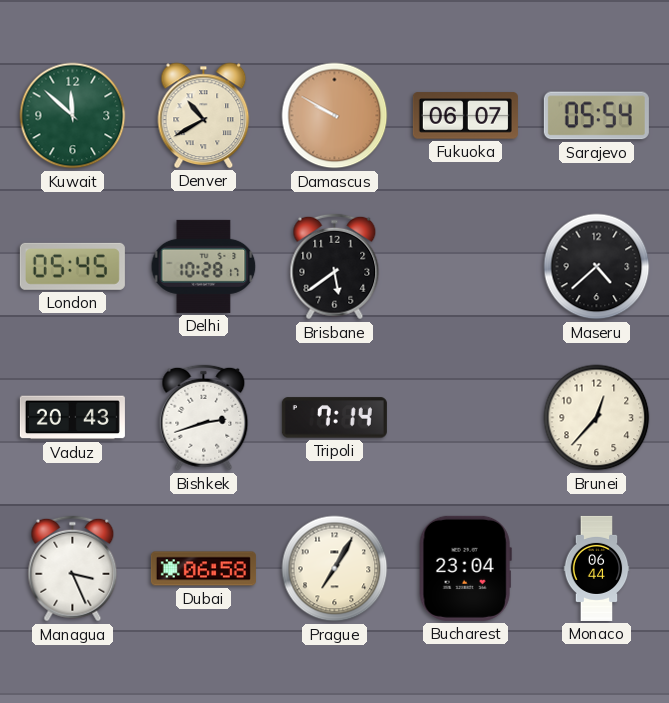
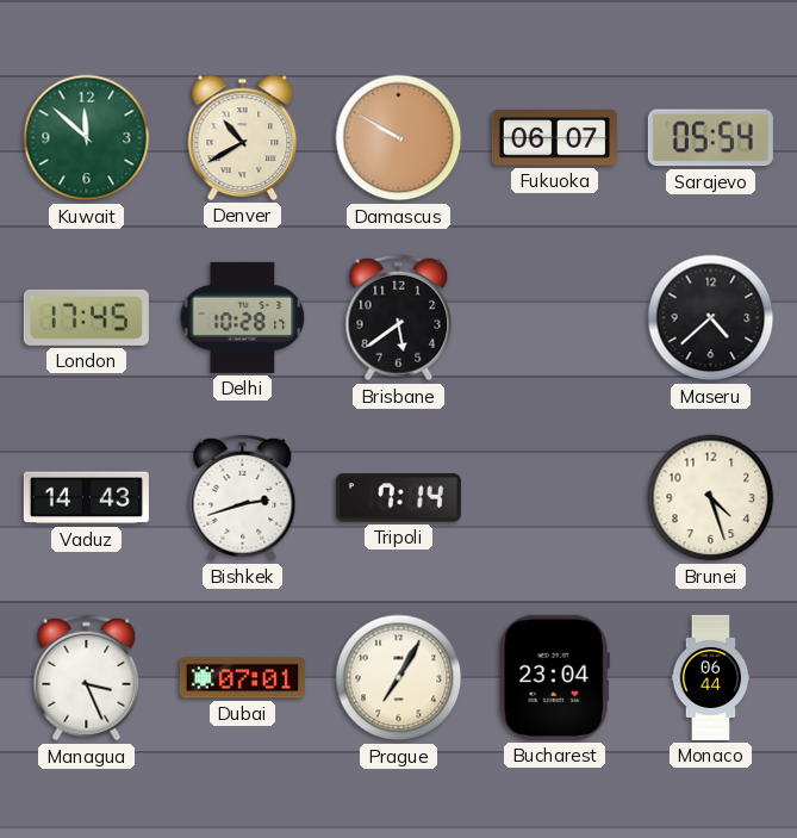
London: 05:45 -> 17:45 (86, 317)
Vaduz: 20:43 -> 14:43 (86, 498)
Brunei: 12:37 -> 4:27 (711, 498)
Dubai: 06:58 -> 07:01 (242, 678)
